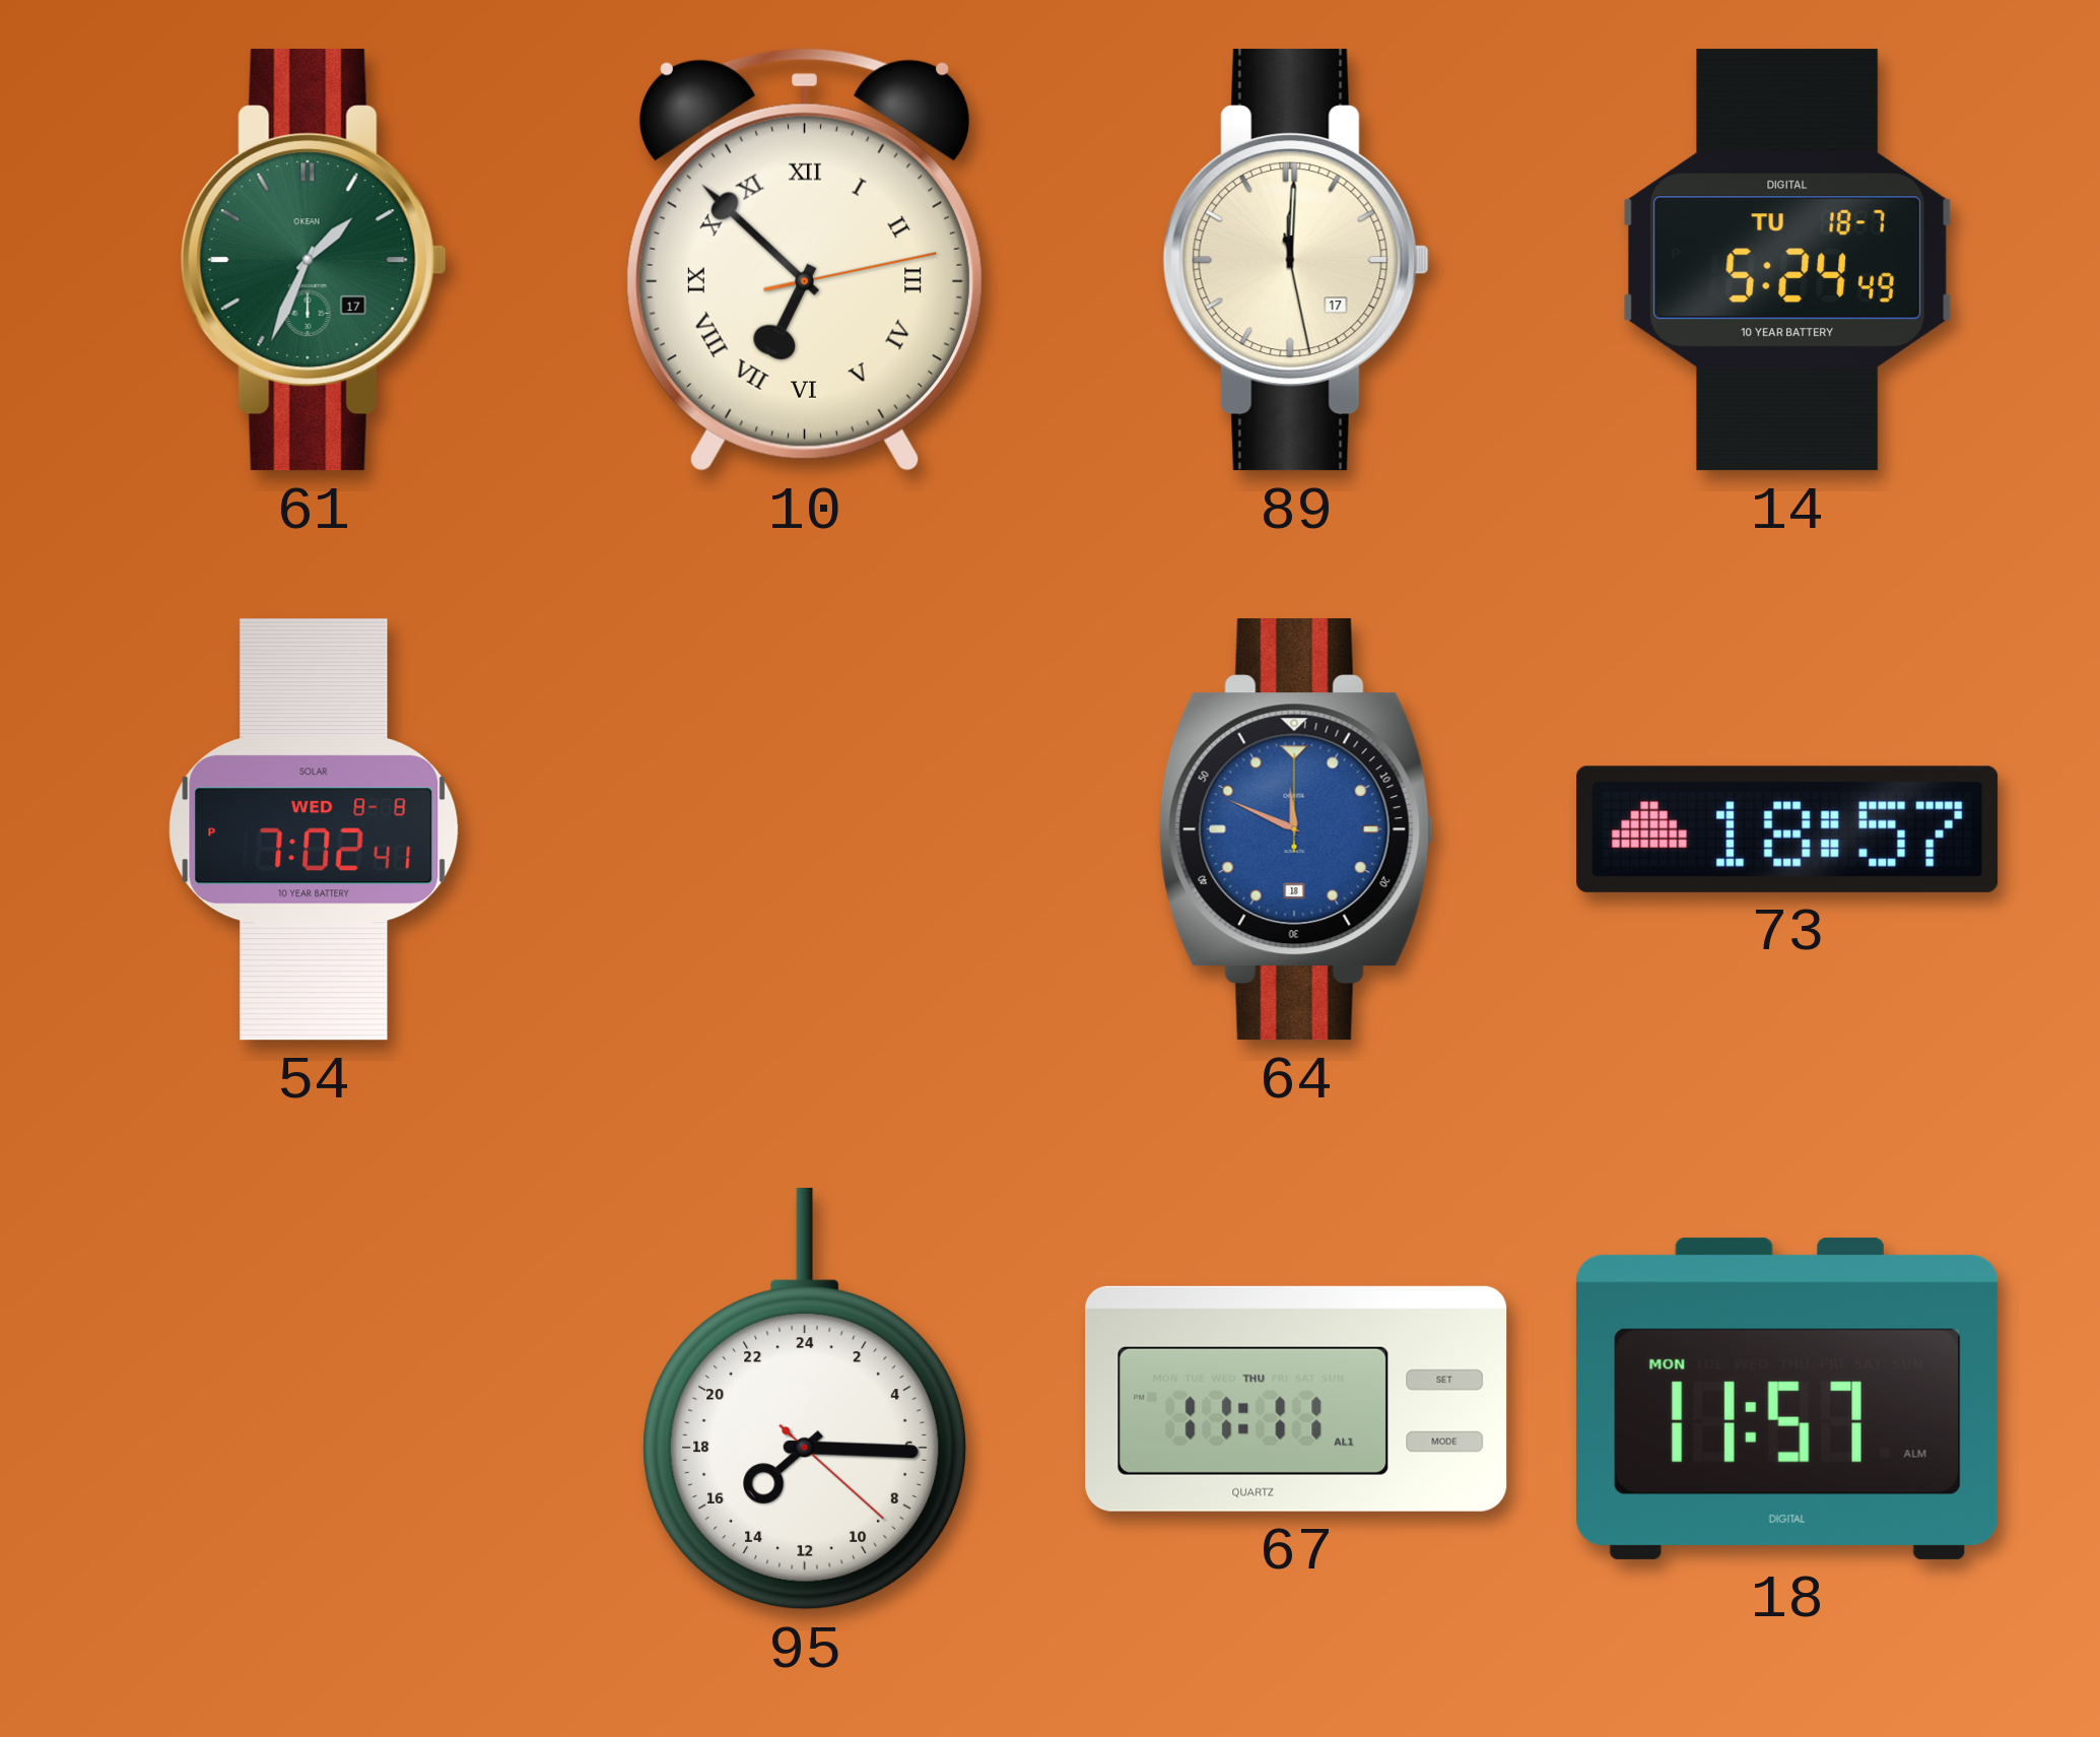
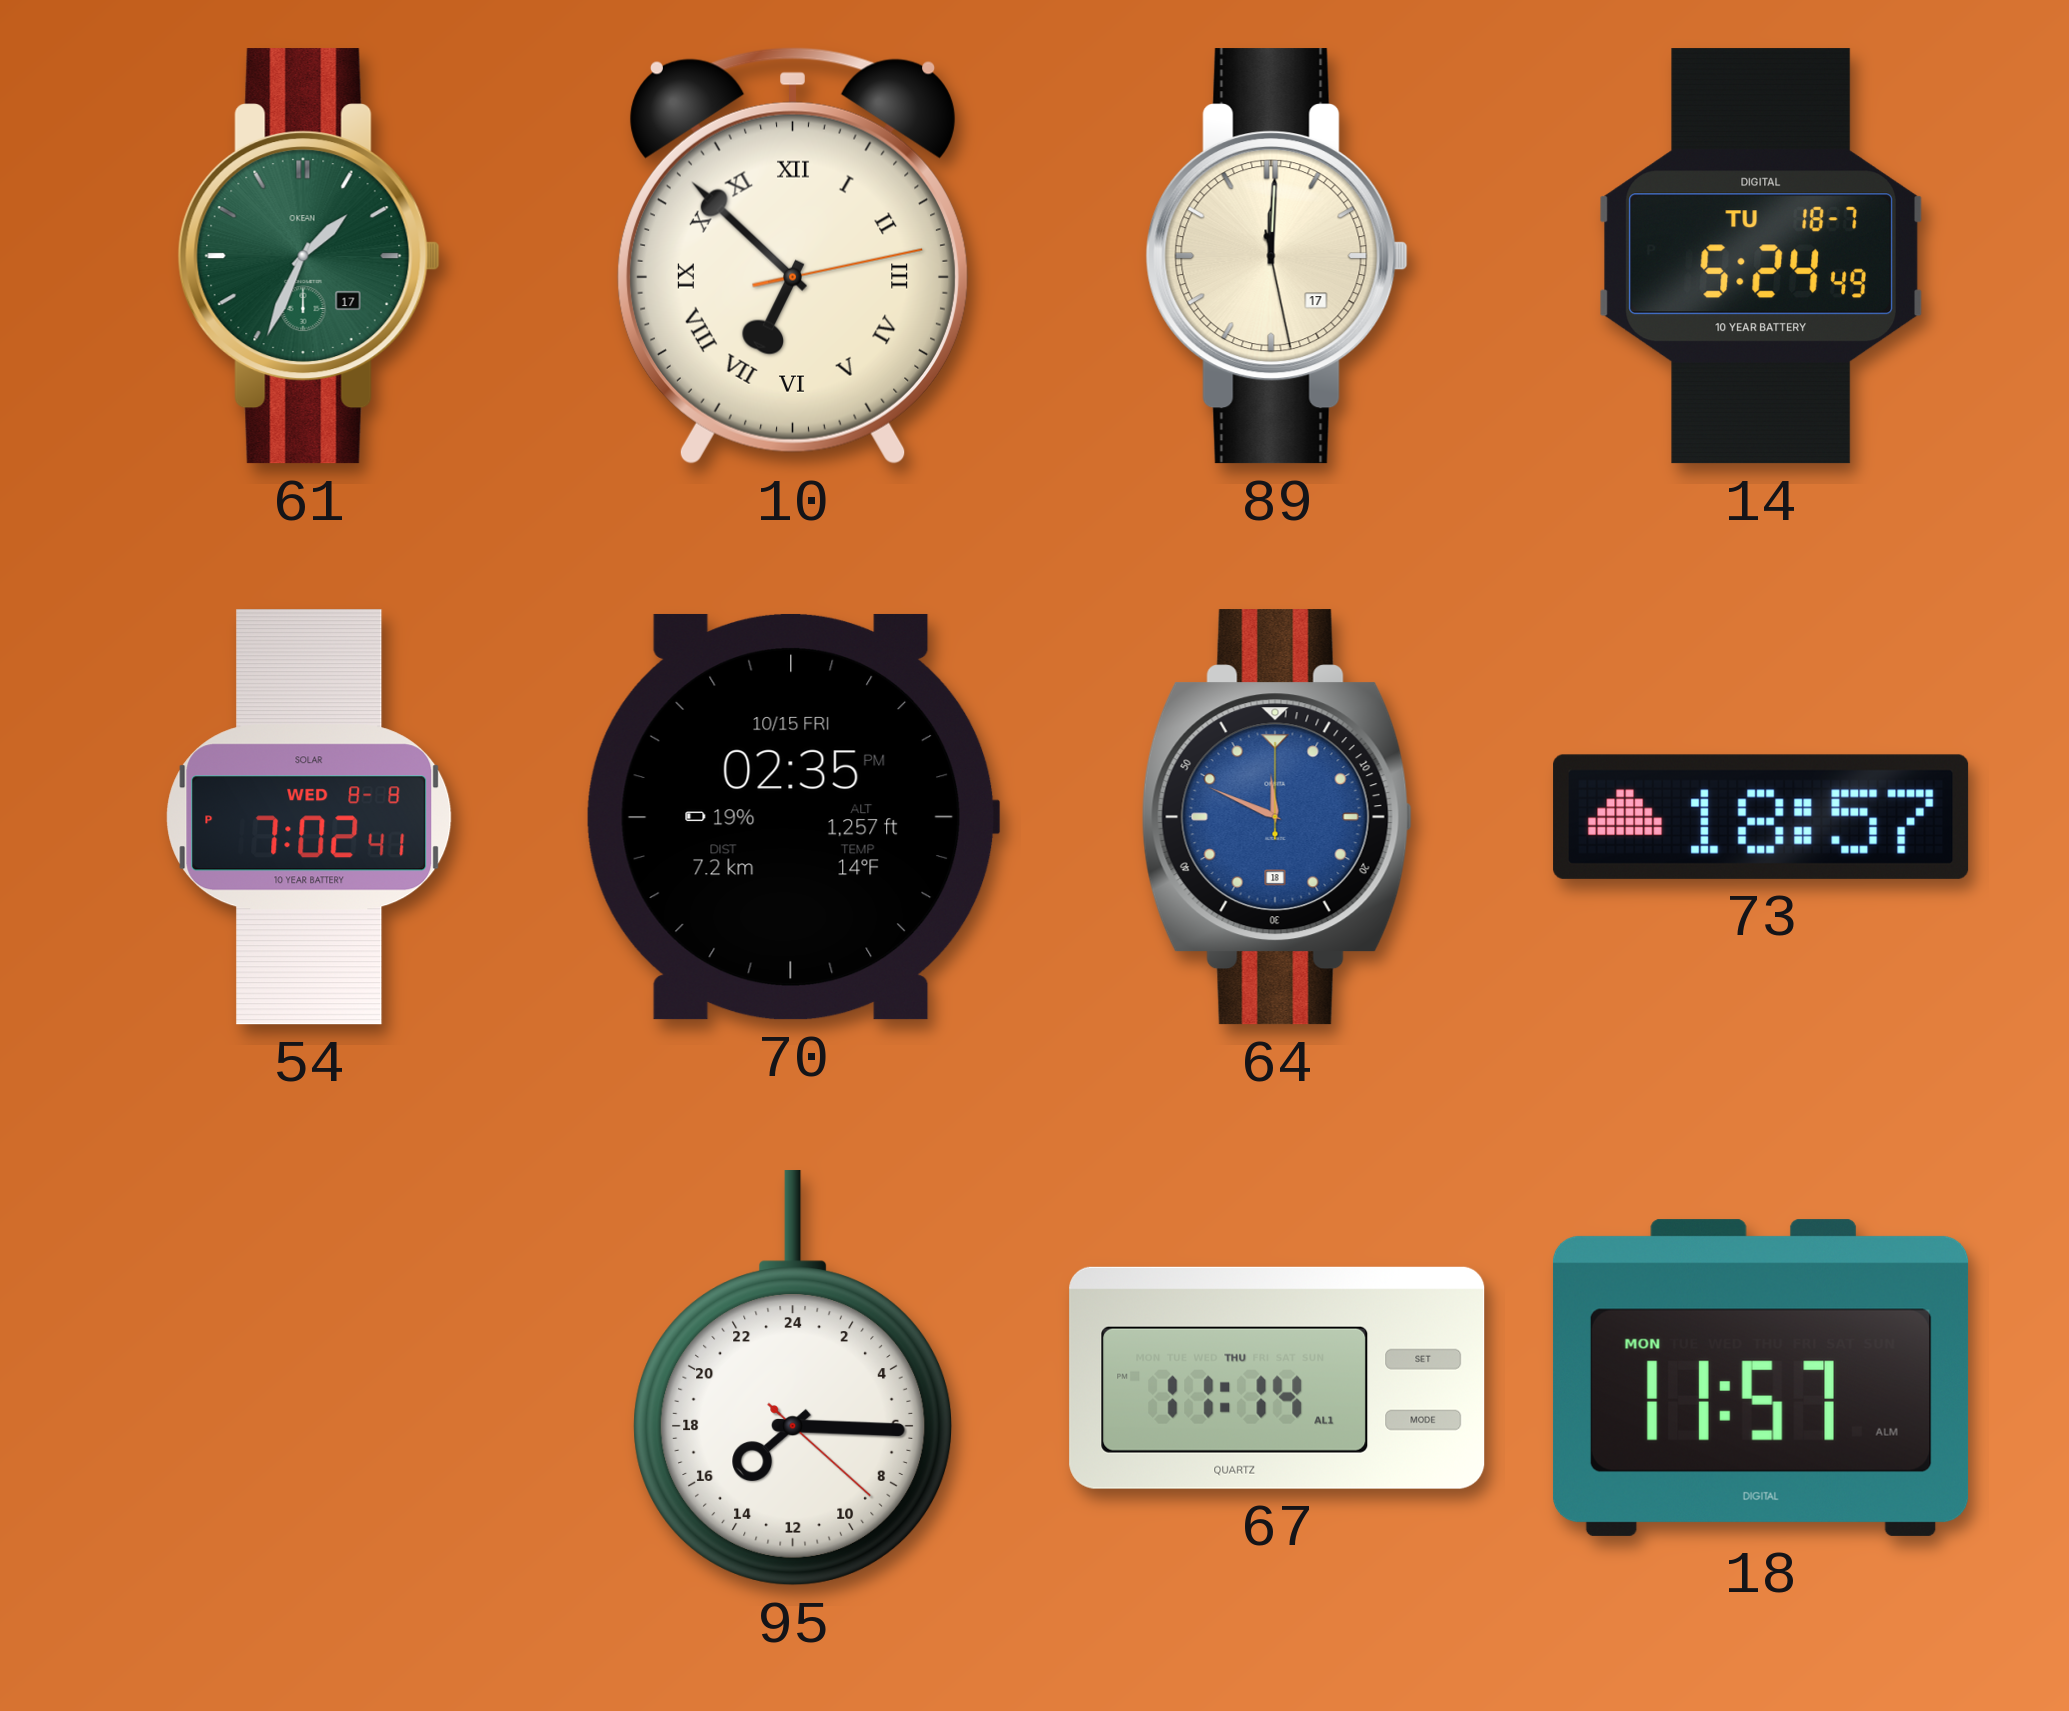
70: none -> 02:35 (793, 817)
67: 11:11 -> 11:14 (1277, 1378)
